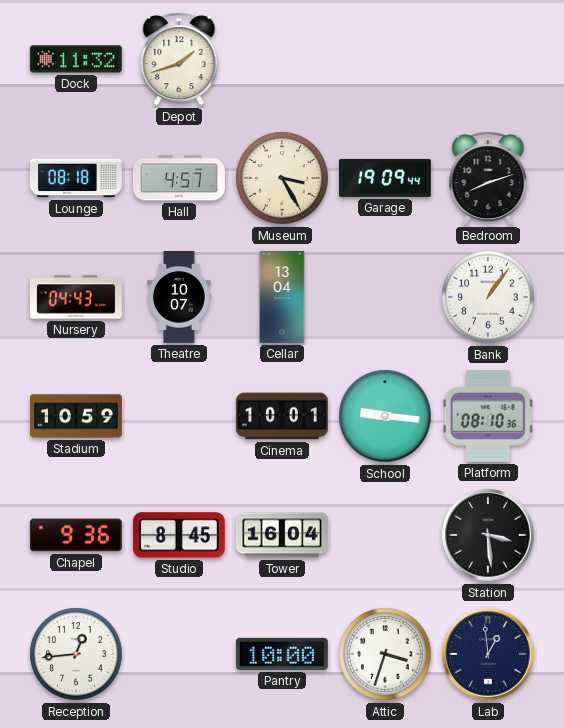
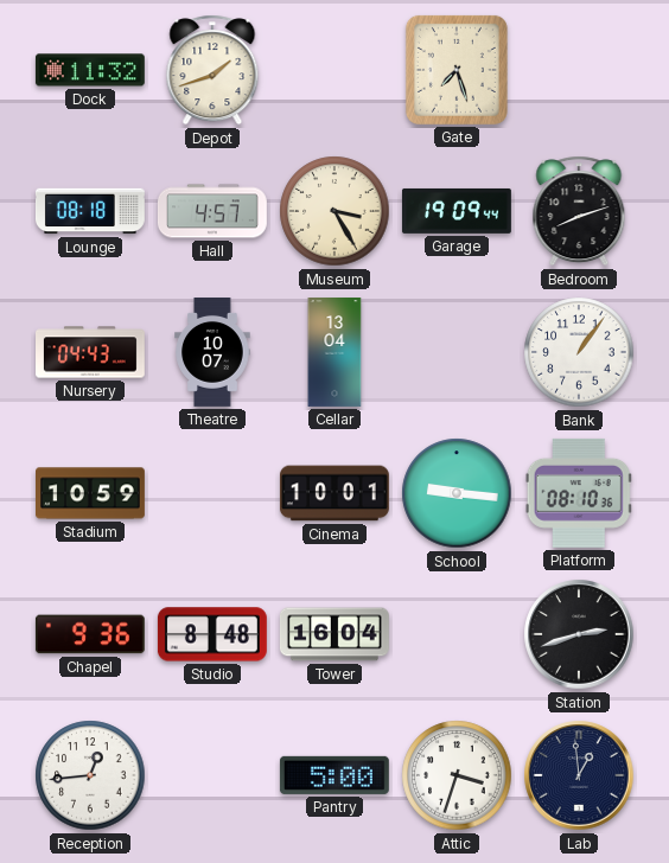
Gate: none -> 7:27 (457, 70)
Studio: 8:45 -> 8:48 (212, 634)
Station: 3:29 -> 2:42 (579, 634)
Pantry: 10:00 -> 5:00 (334, 775)
